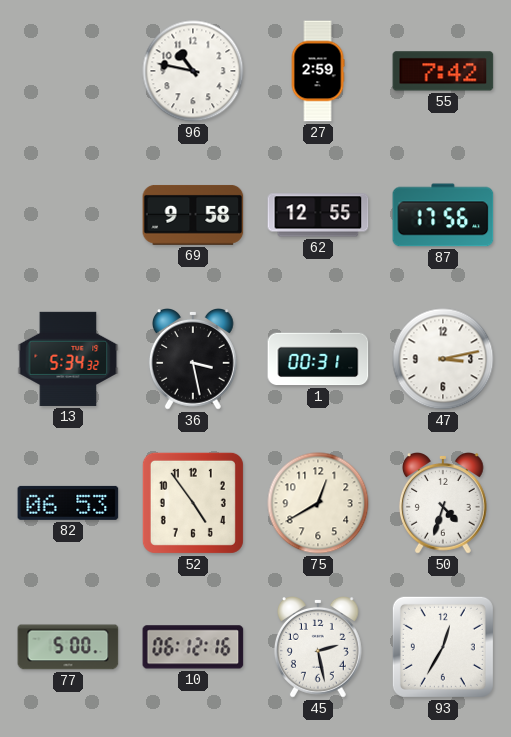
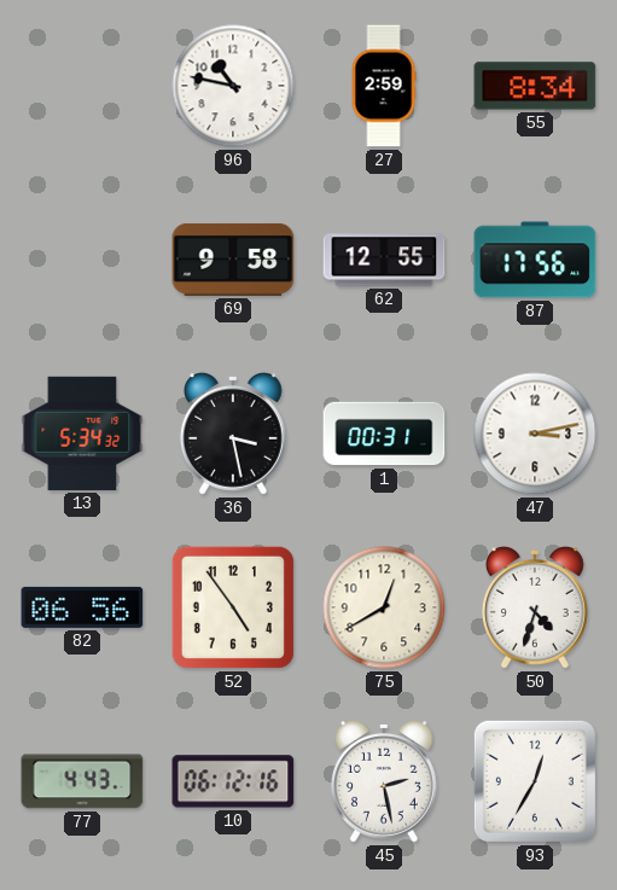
55: 7:42 -> 8:34 (535, 86)
82: 06:53 -> 06:56 (82, 607)
77: 5:00 -> 4:43 (82, 781)
